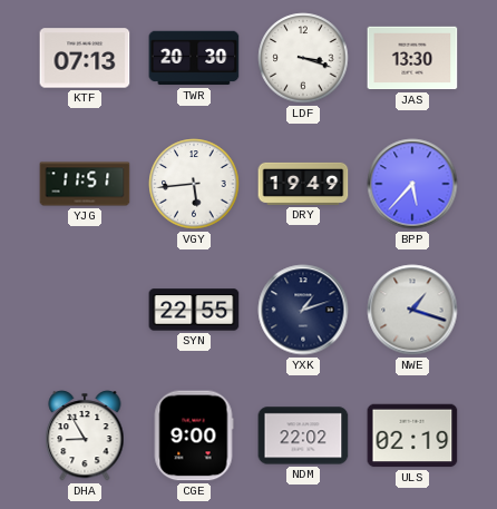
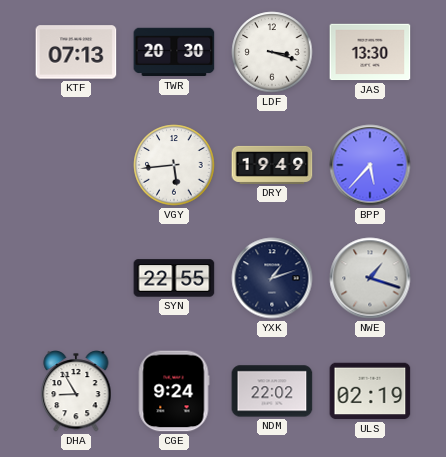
YJG: 11:51 -> none (85, 184)
CGE: 9:00 -> 9:24 (174, 391)
